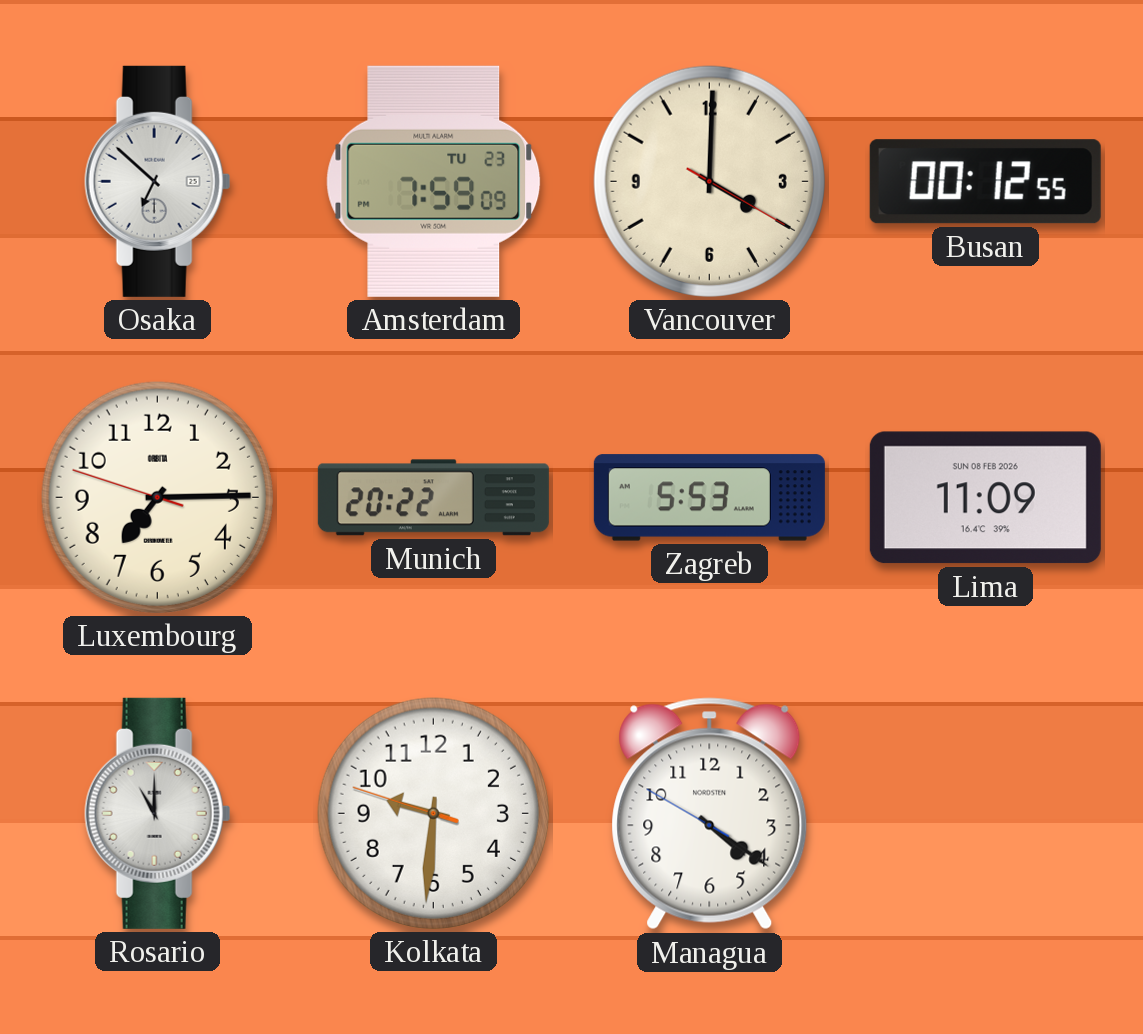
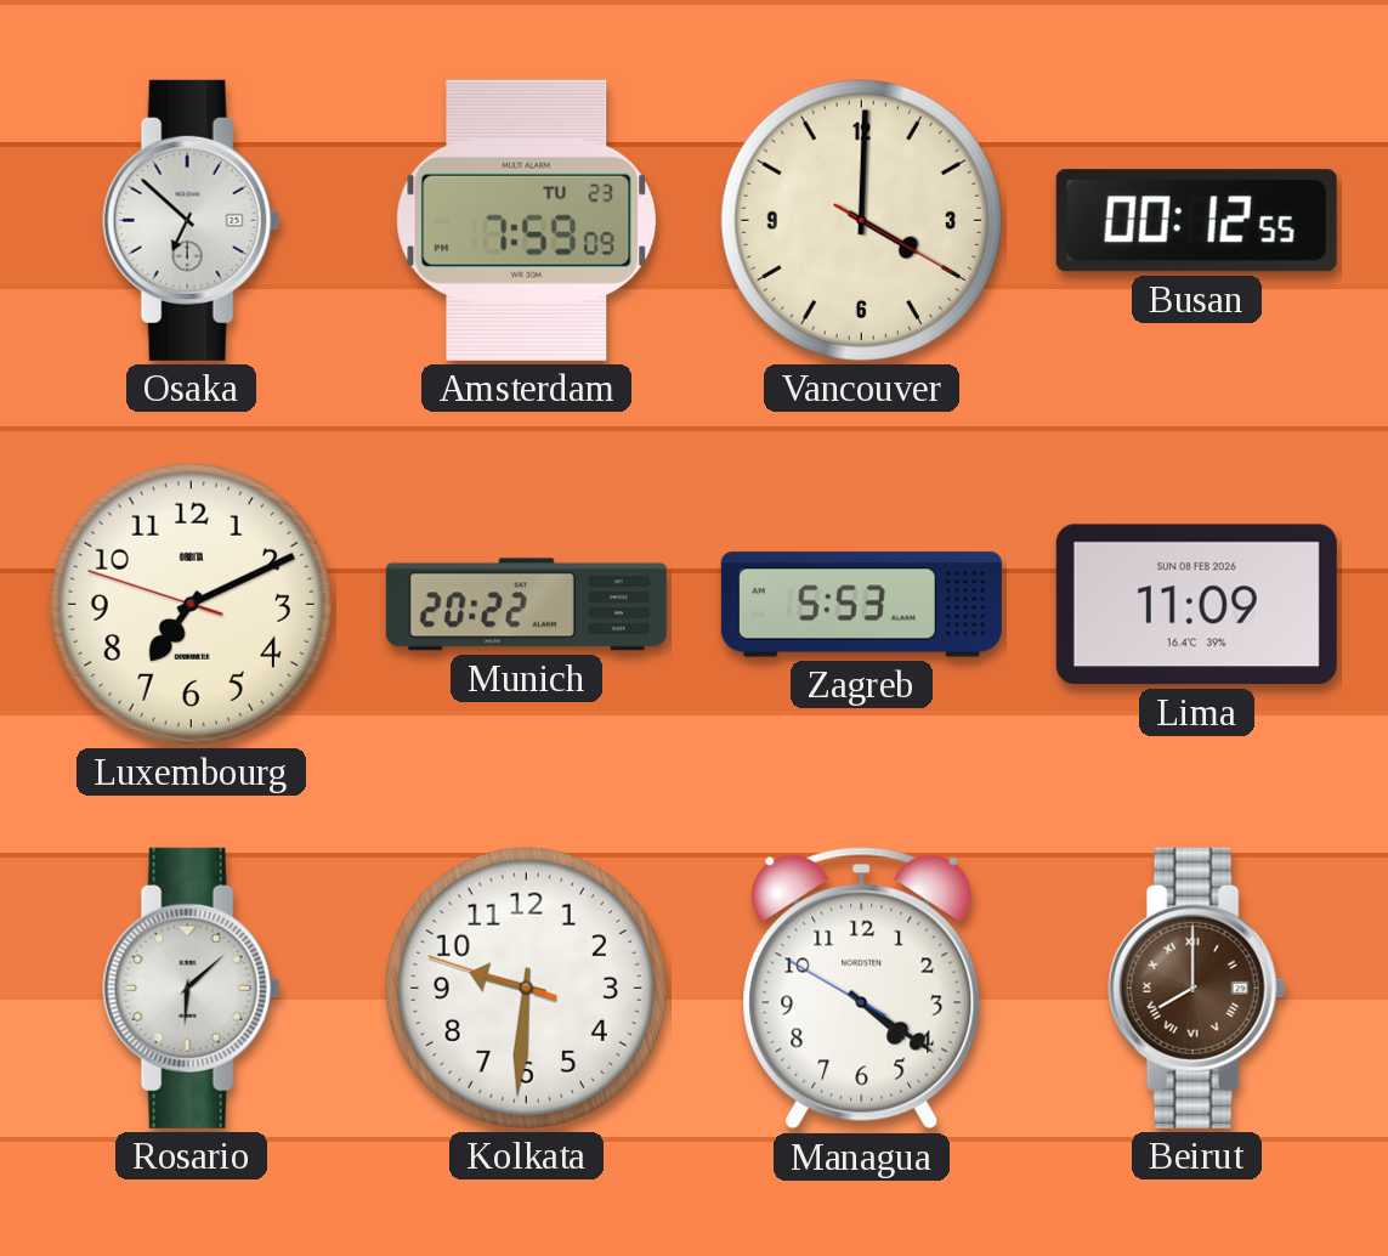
Luxembourg: 7:14 -> 7:10 (191, 604)
Rosario: 11:00 -> 6:08 (192, 988)
Beirut: none -> 8:00 (1197, 988)
